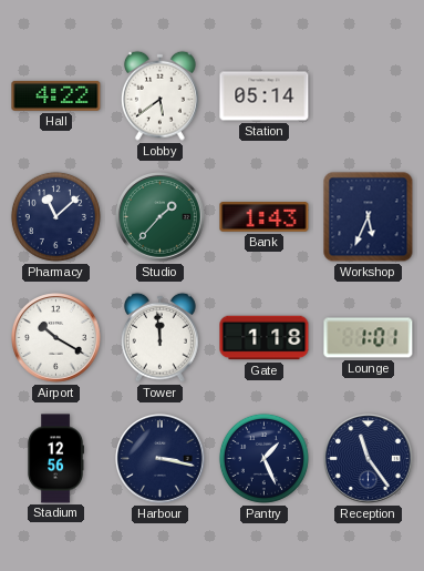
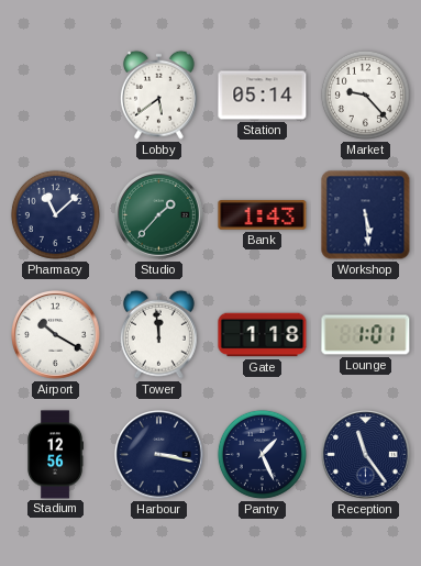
Hall: 4:22 -> none (56, 95)
Market: none -> 9:23 (365, 95)
Workshop: 5:34 -> 5:29 (366, 215)
